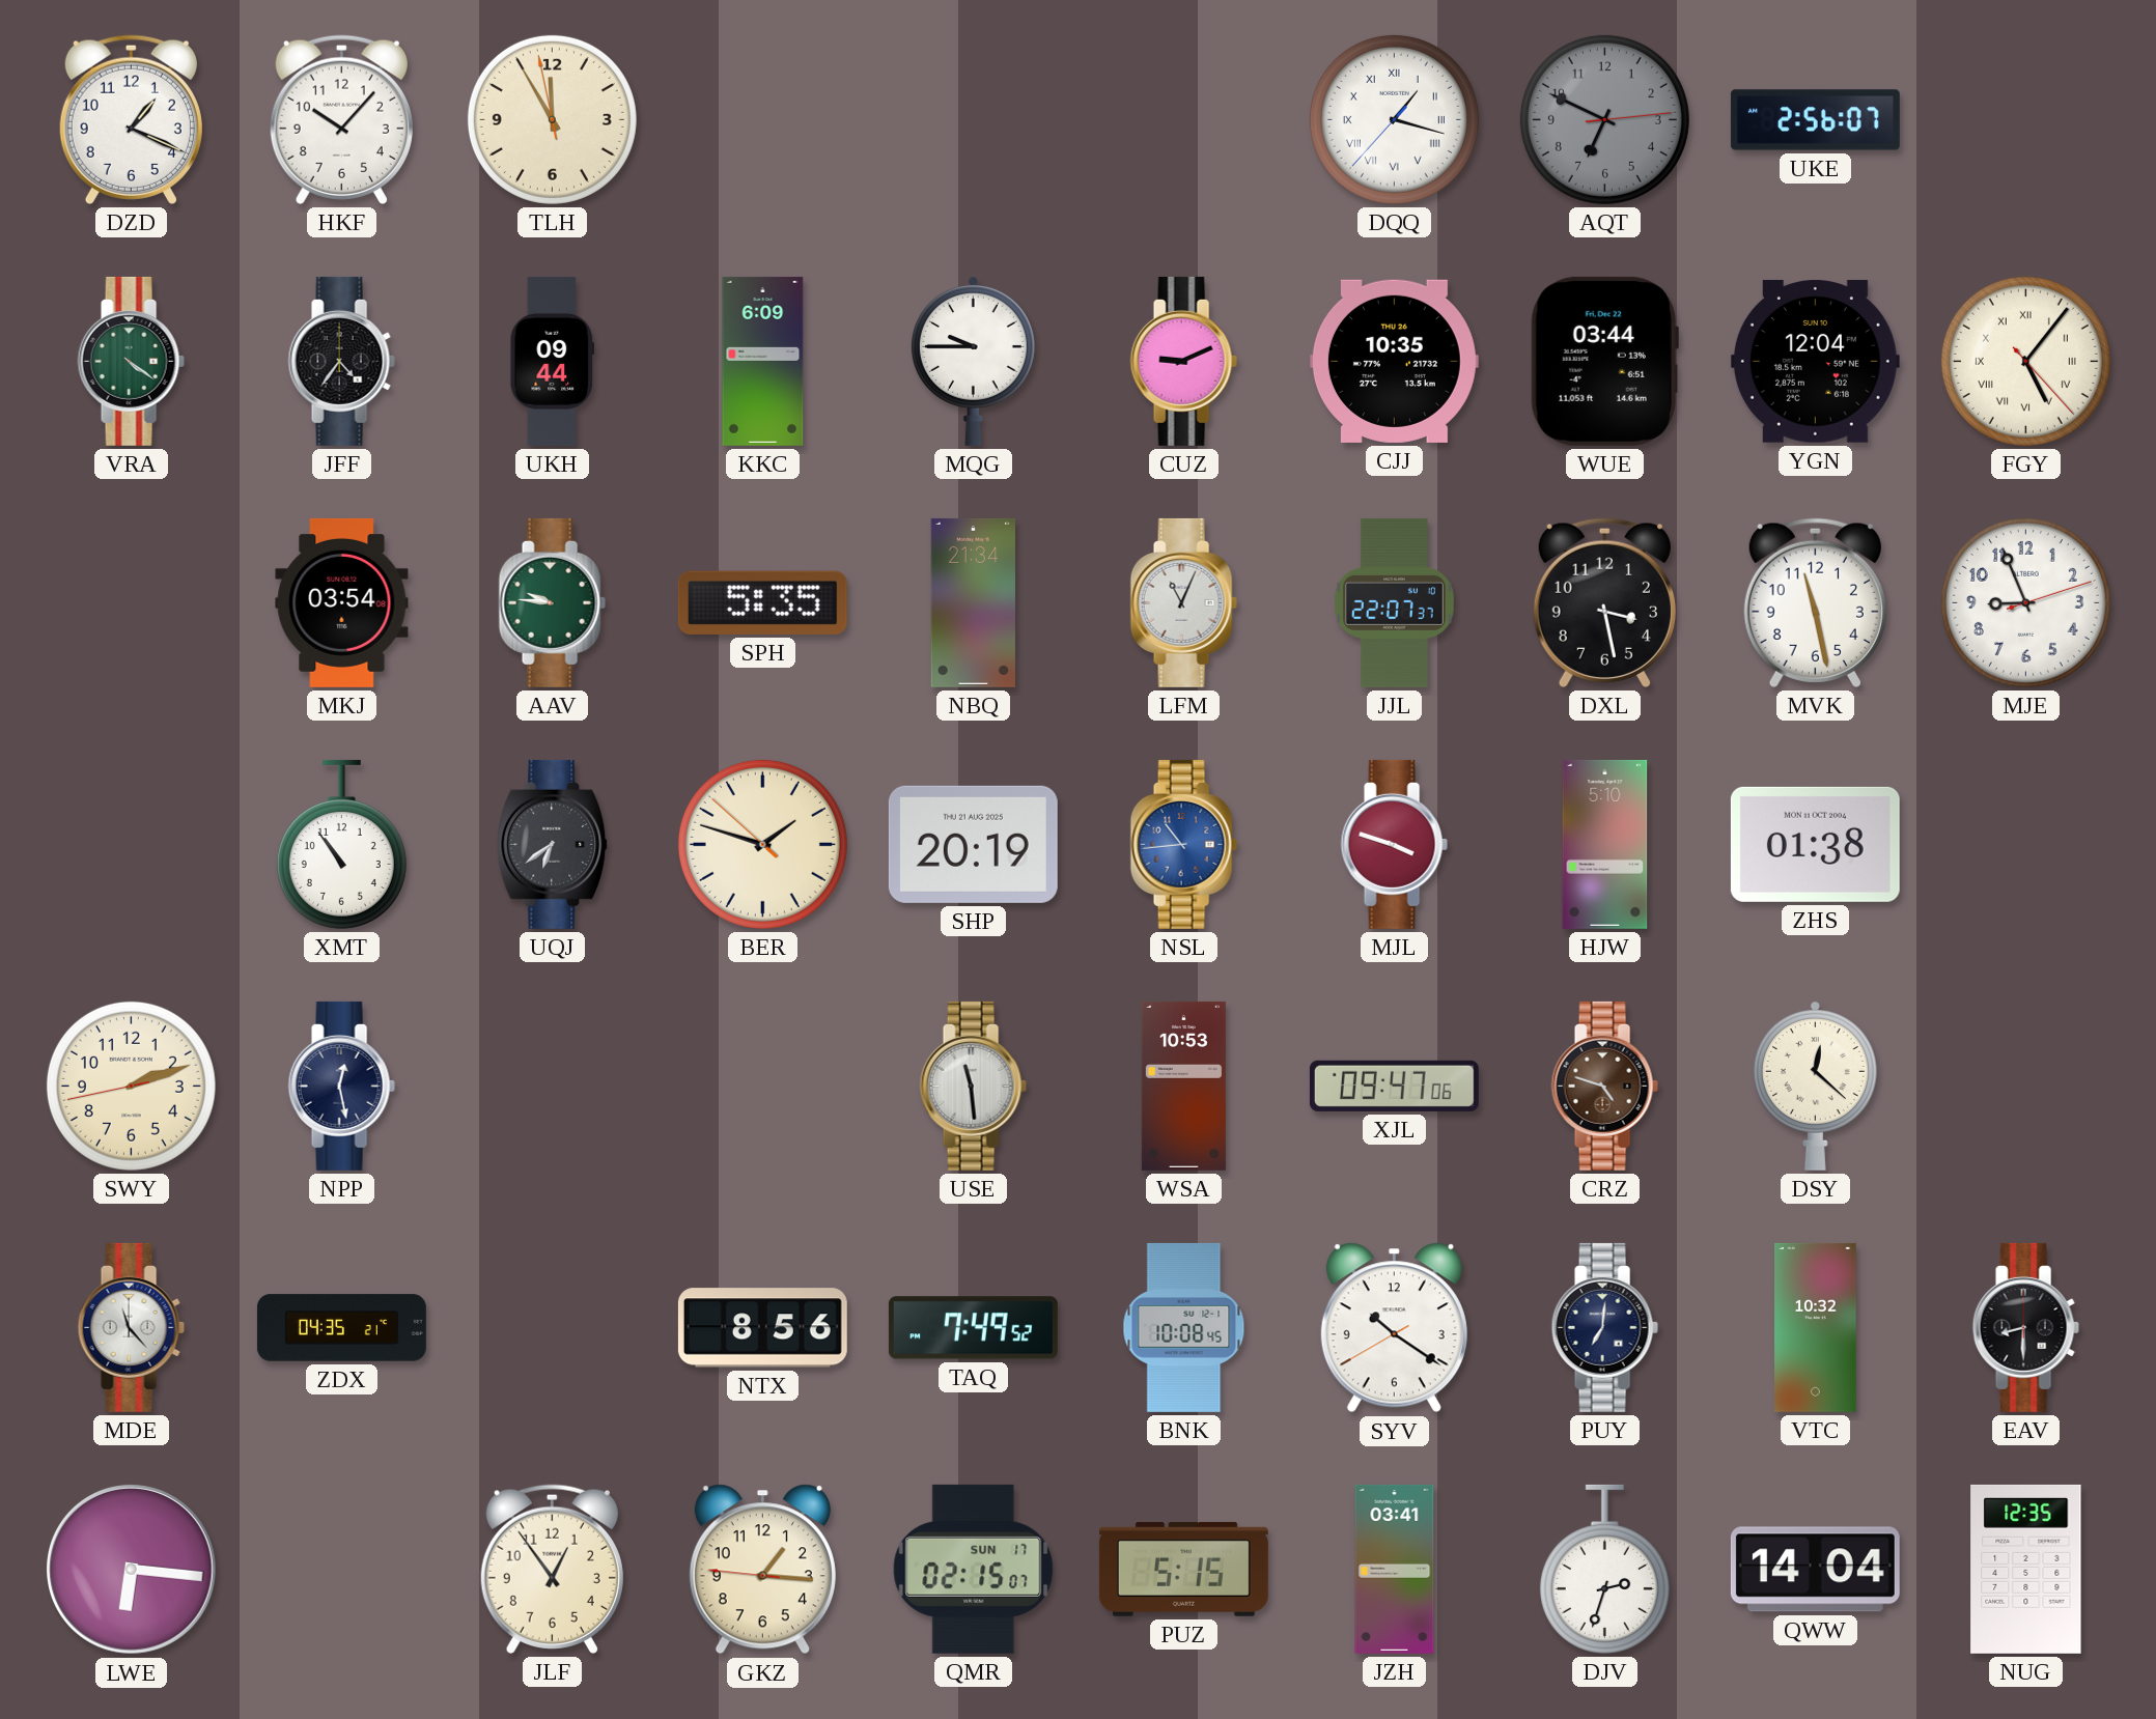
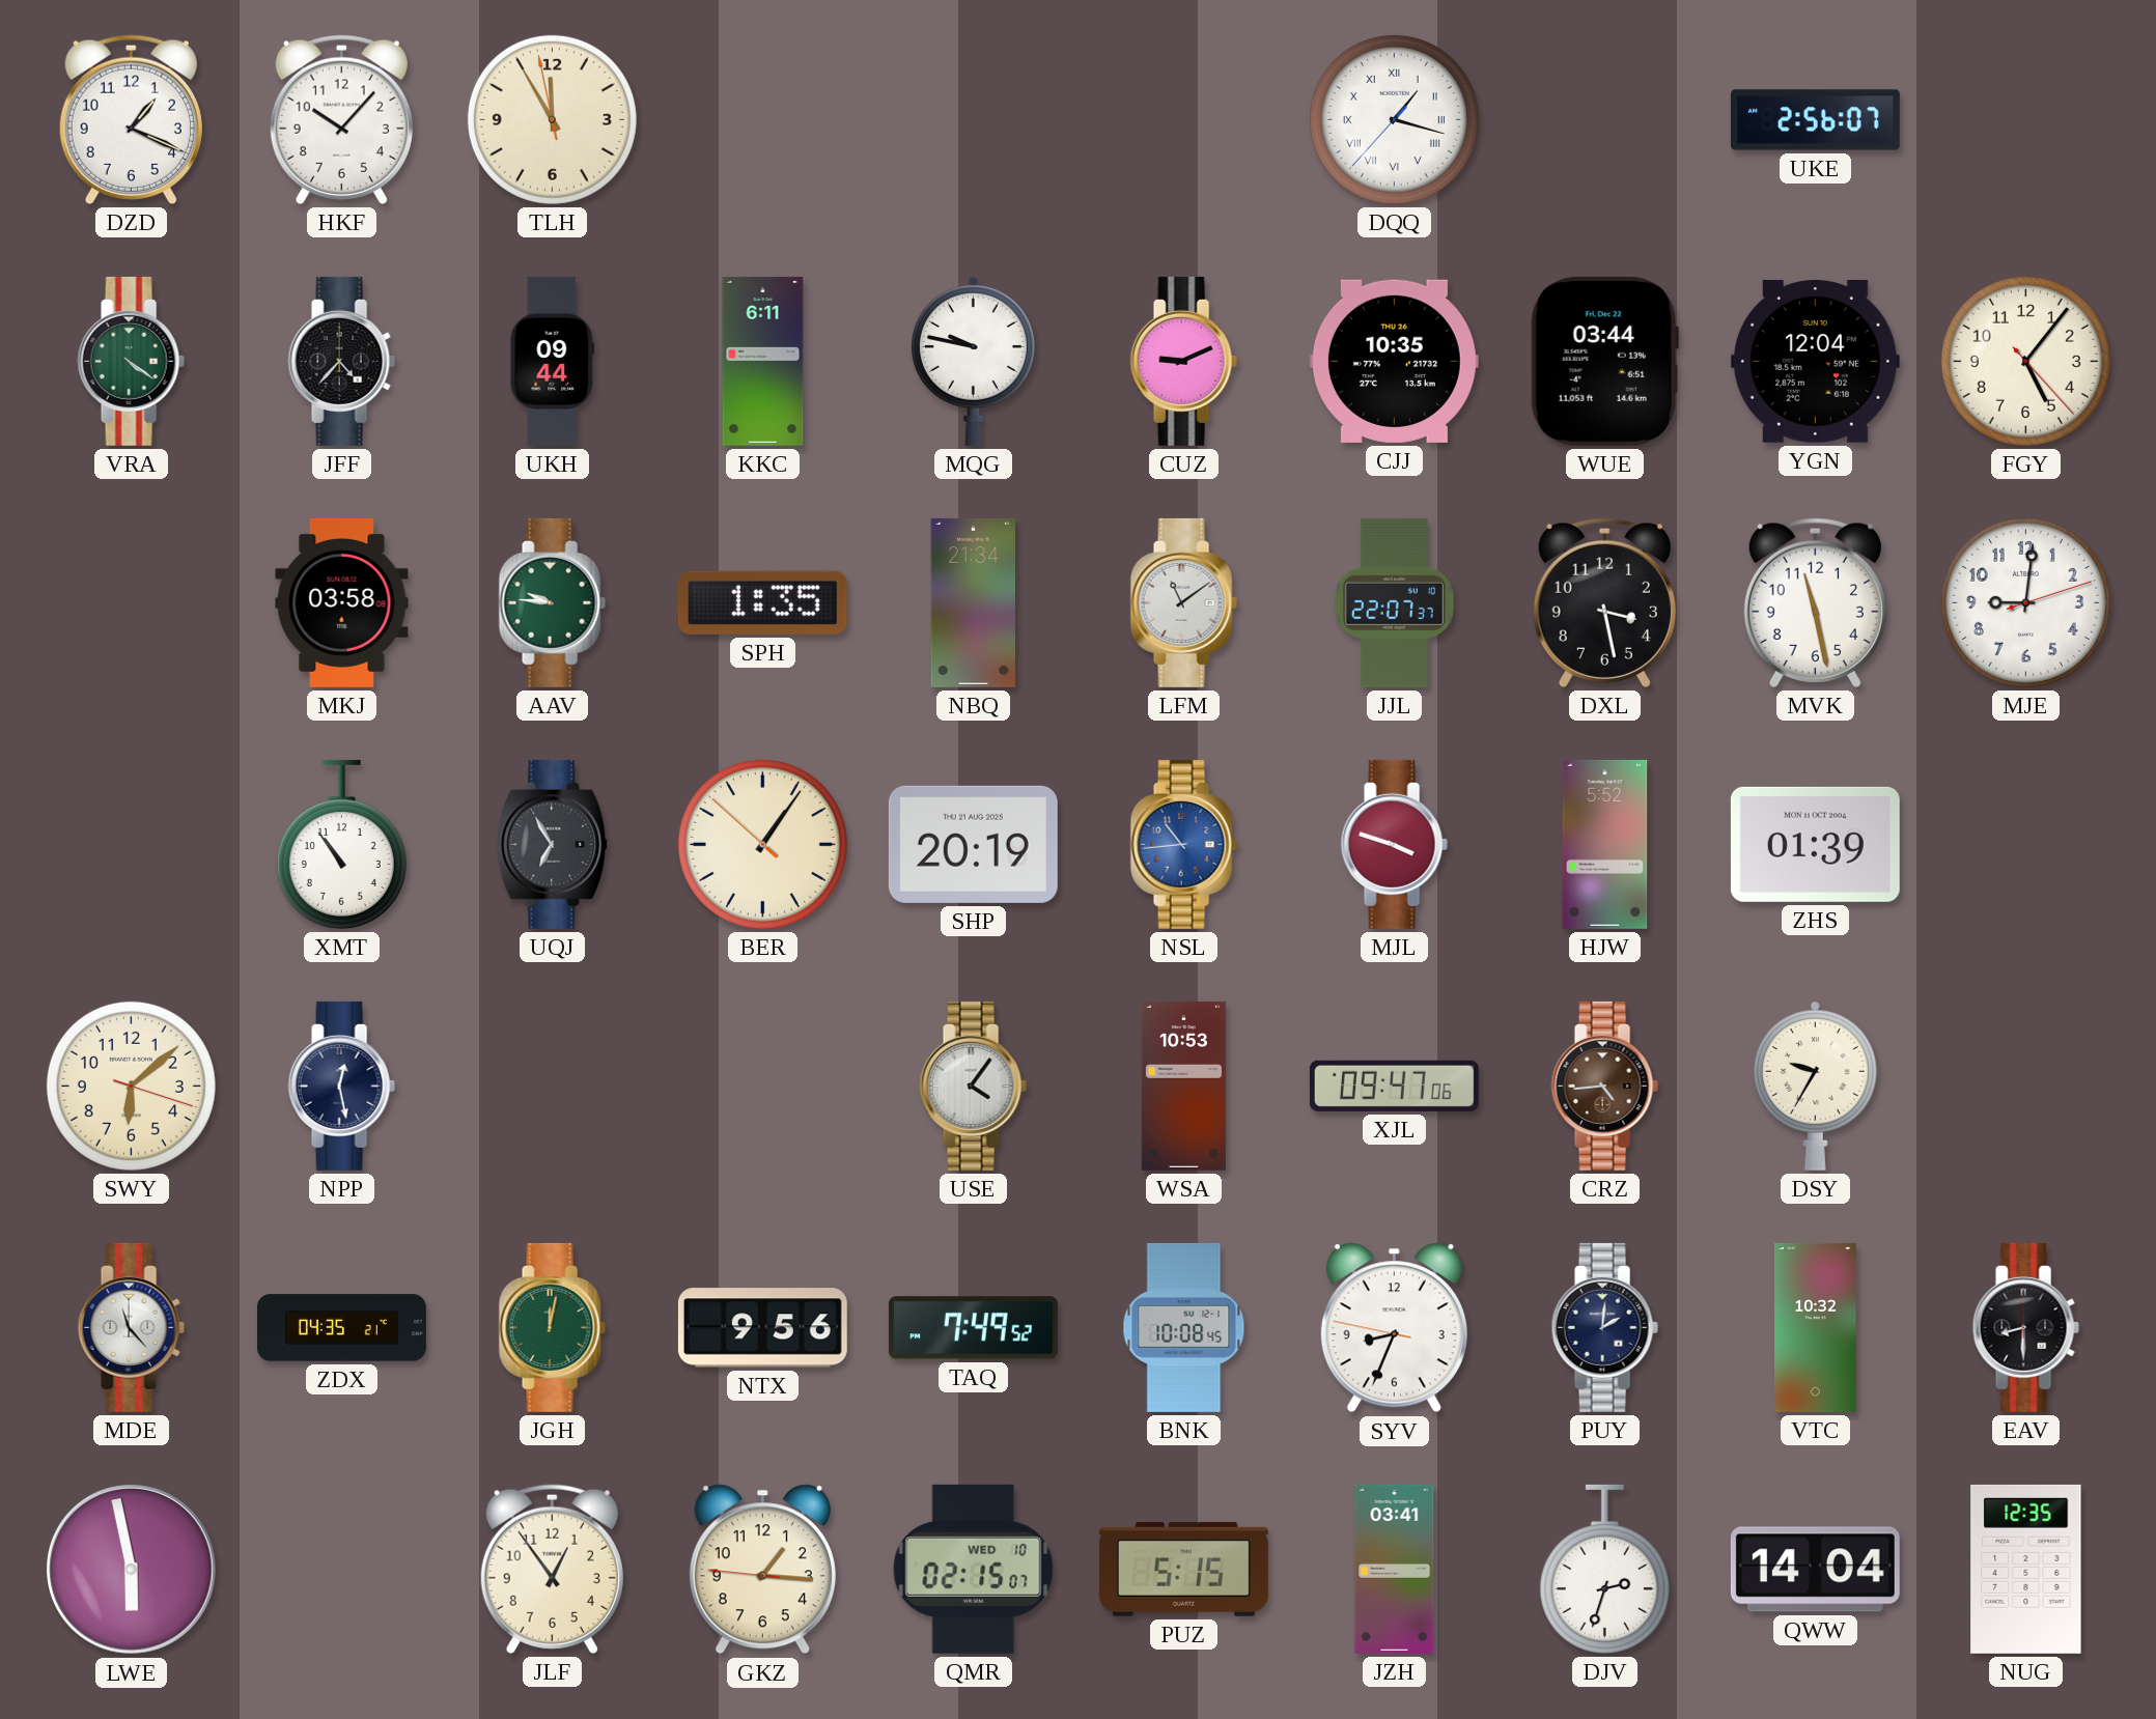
AQT: 6:49 -> none (1604, 119)
JFF: 4:36 -> 4:37 (341, 361)
KKC: 6:09 -> 6:11 (763, 361)
MQG: 9:45 -> 9:47 (973, 361)
FGY numerals: Roman -> Arabic (2025, 361)
MKJ: 03:54 -> 03:58 (342, 602)
SPH: 5:35 -> 1:35 (762, 602)
LFM: 11:04 -> 11:09 (1183, 602)
MJE: 8:56 -> 9:01 (2025, 602)
UQJ: 6:39 -> 6:55 (553, 844)
BER: 1:47 -> 1:05 (762, 844)
HJW: 5:10 -> 5:52 (1605, 844)
ZHS: 01:38 -> 01:39 (1815, 844)
SWY: 2:11 -> 6:08 (131, 1086)
USE: 11:29 -> 4:06 (973, 1086)
CRZ: 4:48 -> 4:44 (1604, 1086)
DSY: 12:22 -> 9:35 (1815, 1086)
JGH: none -> 12:02 (552, 1327)
NTX: 8:56 -> 9:56 (762, 1328)
SYV: 10:20 -> 8:33 (1394, 1328)
PUY: 7:01 -> 2:01 (1604, 1327)
LWE: 6:16 -> 5:58 (132, 1570)
QMR date: SUN 17 -> WED 10 (974, 1569)
